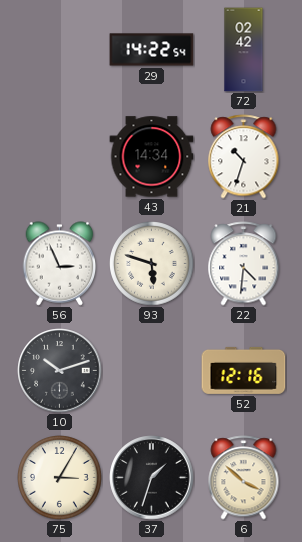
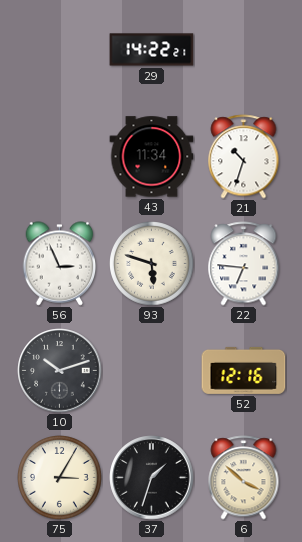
29: 14:22:54 -> 14:22:21 (152, 50)
72: 02:42 -> none (244, 50)
43: 14:34 -> 11:34 (152, 157)
22: 4:31 -> 6:46 (244, 264)
